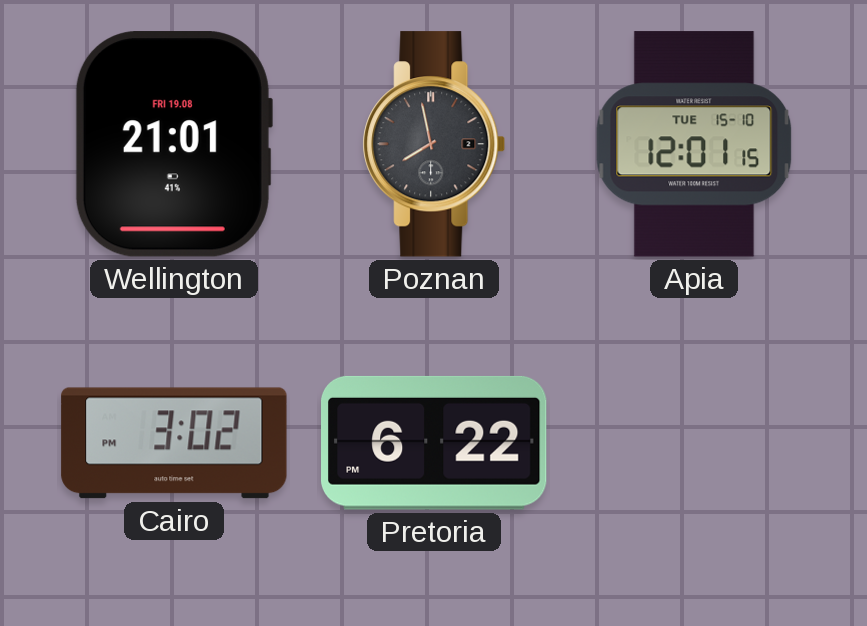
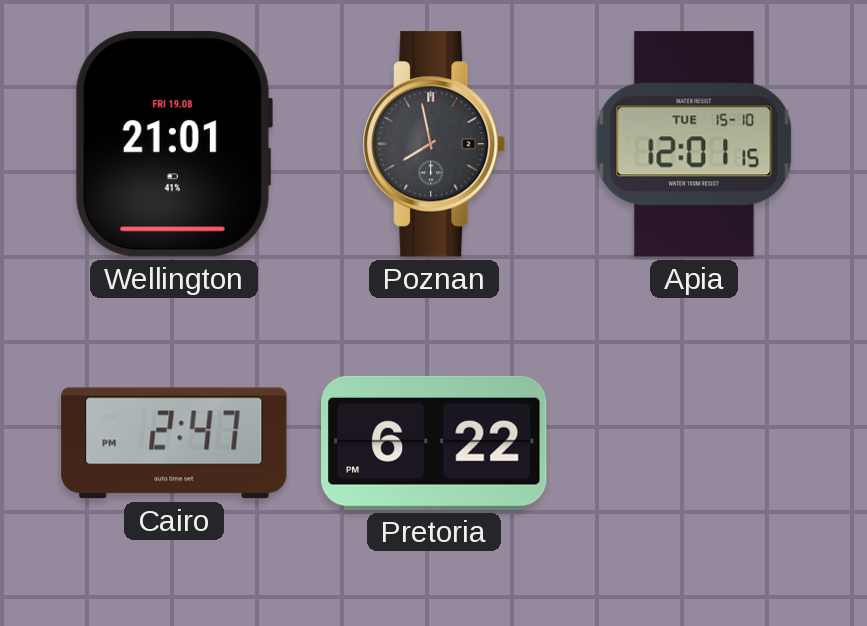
Cairo: 3:02 -> 2:47 (174, 443)
